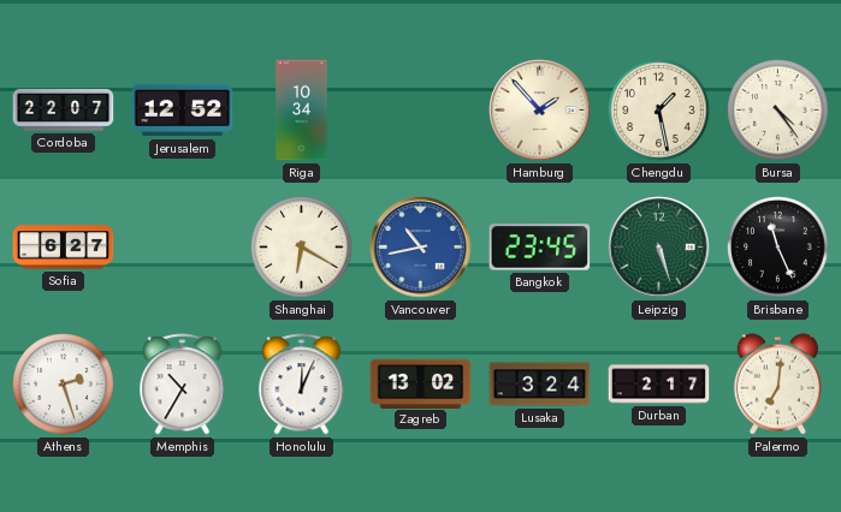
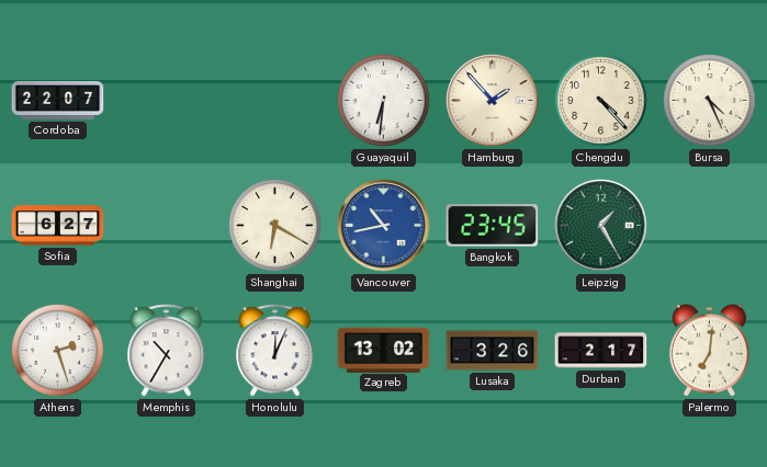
Jerusalem: 12:52 -> none (183, 111)
Riga: 10:34 -> none (302, 111)
Guayaquil: none -> 6:31 (384, 101)
Chengdu: 1:28 -> 4:23 (601, 101)
Bursa: 4:24 -> 4:26 (710, 101)
Leipzig: 5:27 -> 1:25 (601, 226)
Brisbane: 11:26 -> none (778, 248)
Lusaka: 3:24 -> 3:26 (493, 351)
